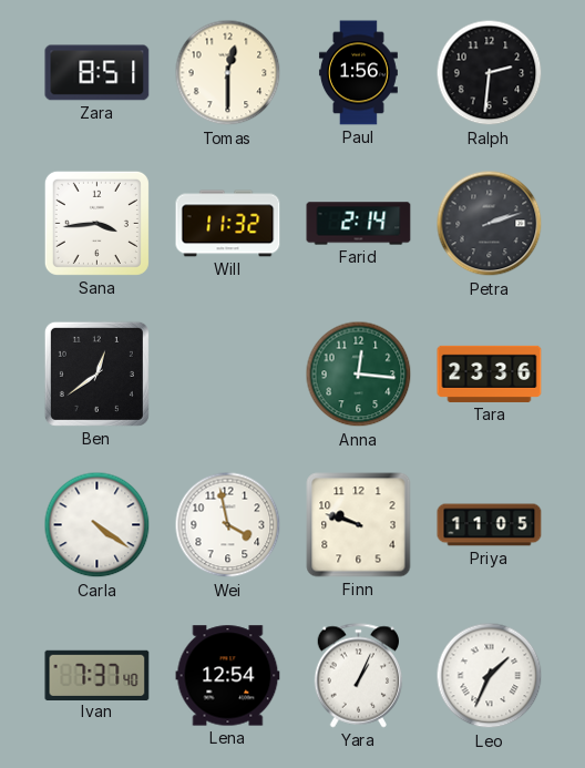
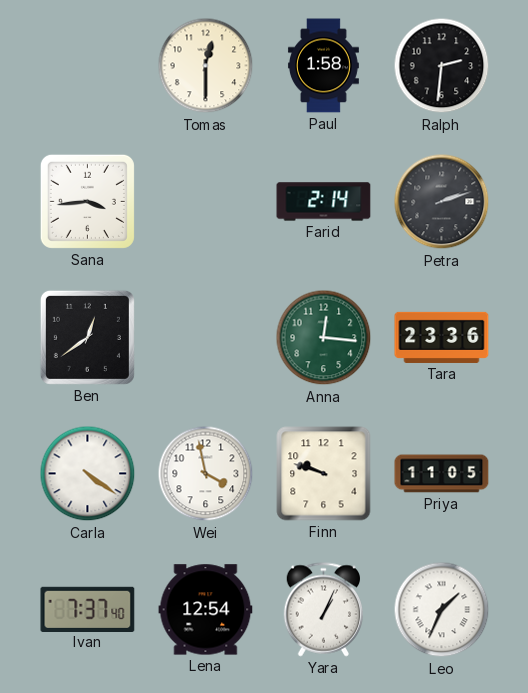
Zara: 8:51 -> none (97, 73)
Paul: 1:56 -> 1:58 (323, 66)
Will: 11:32 -> none (228, 224)
